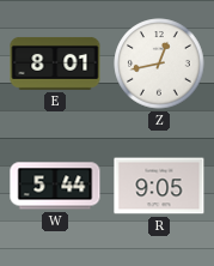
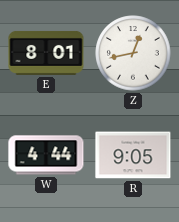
W: 5:44 -> 4:44 (46, 155)
